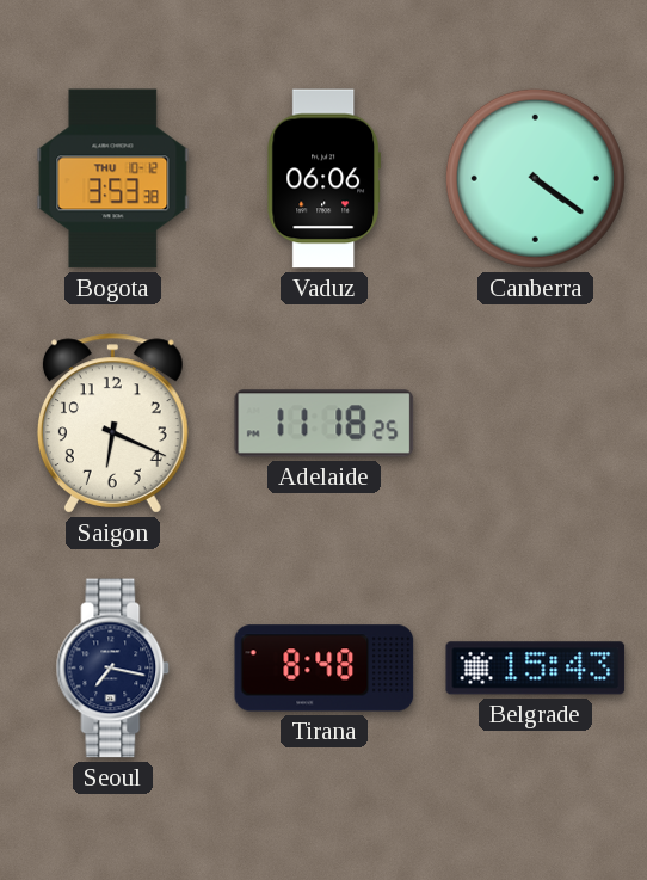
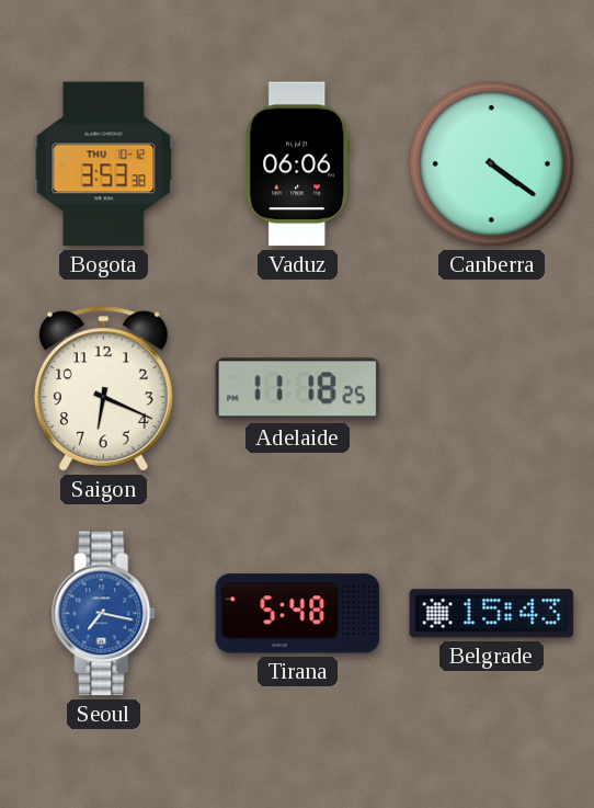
Seoul dial: navy -> blue (104, 614)
Tirana: 8:48 -> 5:48 (298, 614)
